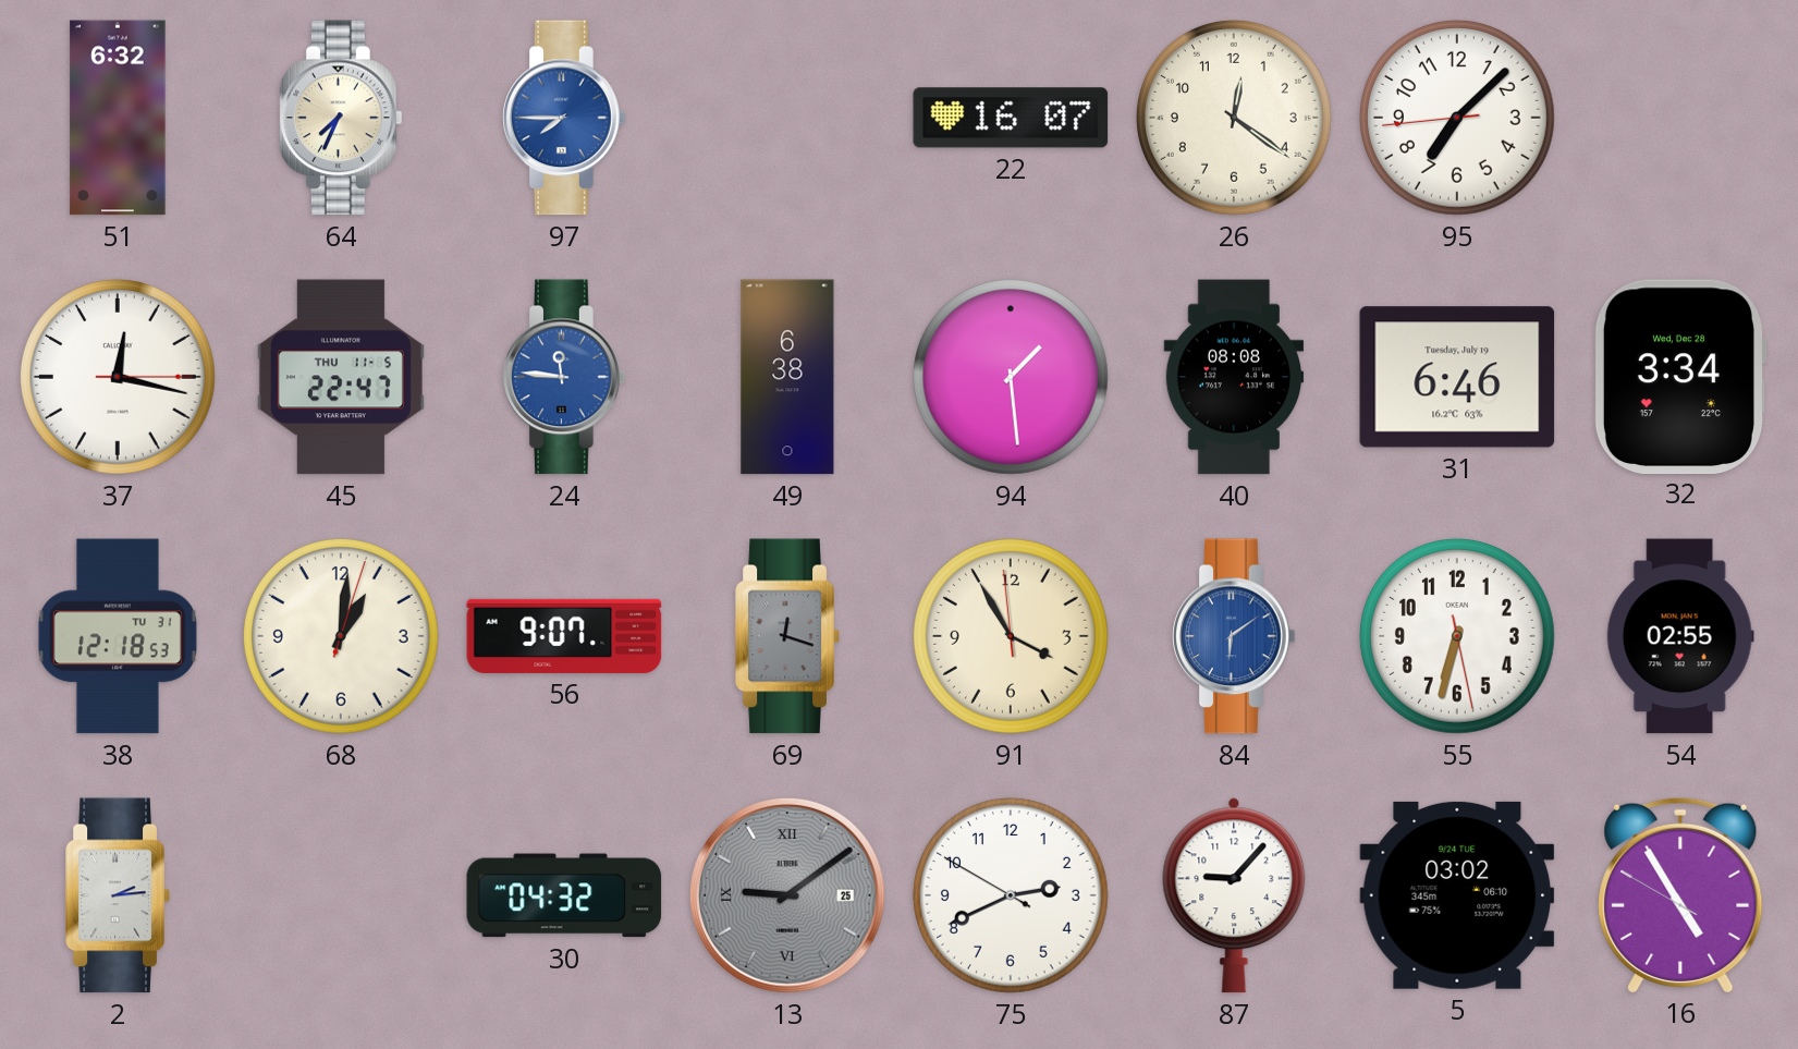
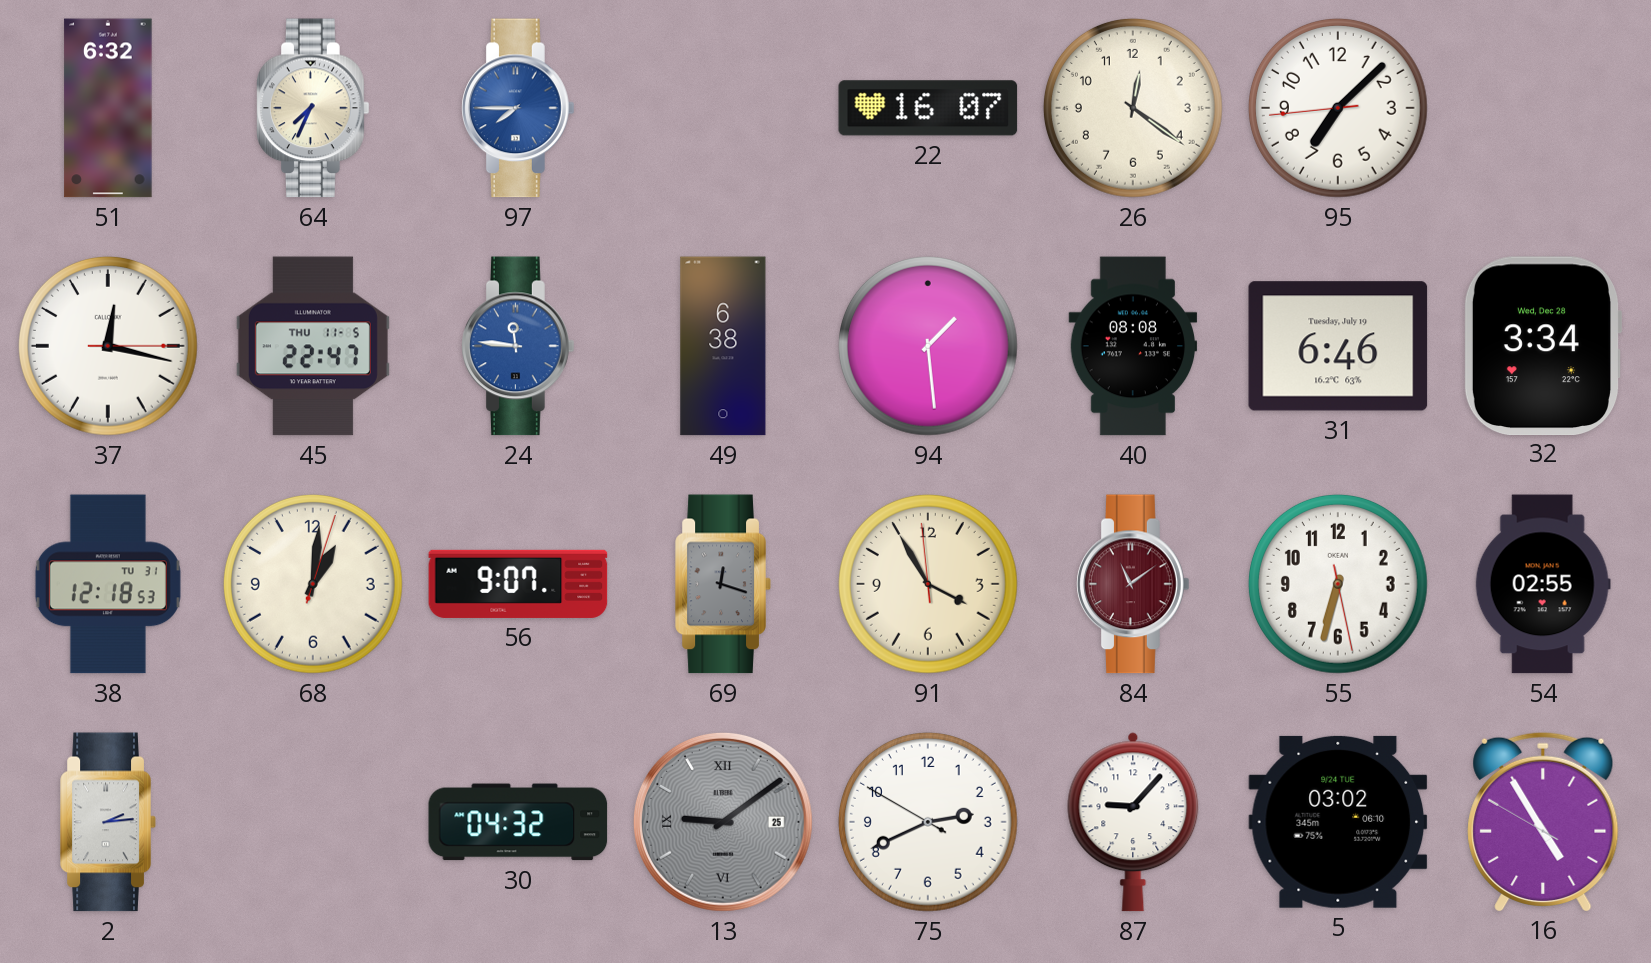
84: 6:09 -> 11:09 (1133, 584)
84 dial: blue -> burgundy (1133, 584)
